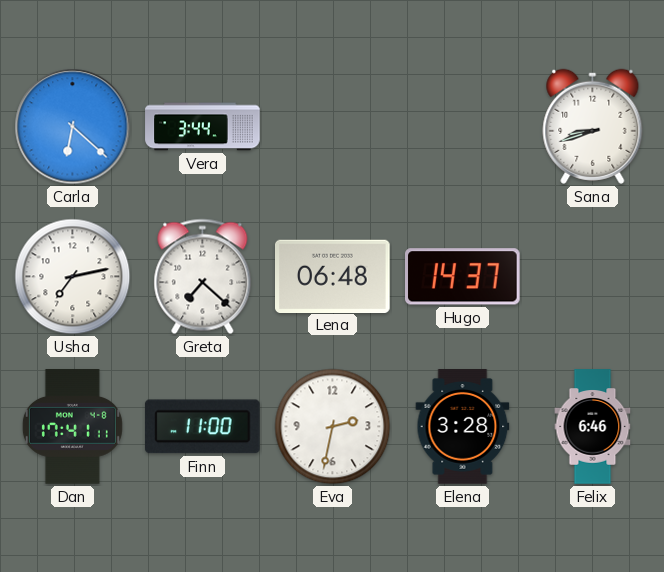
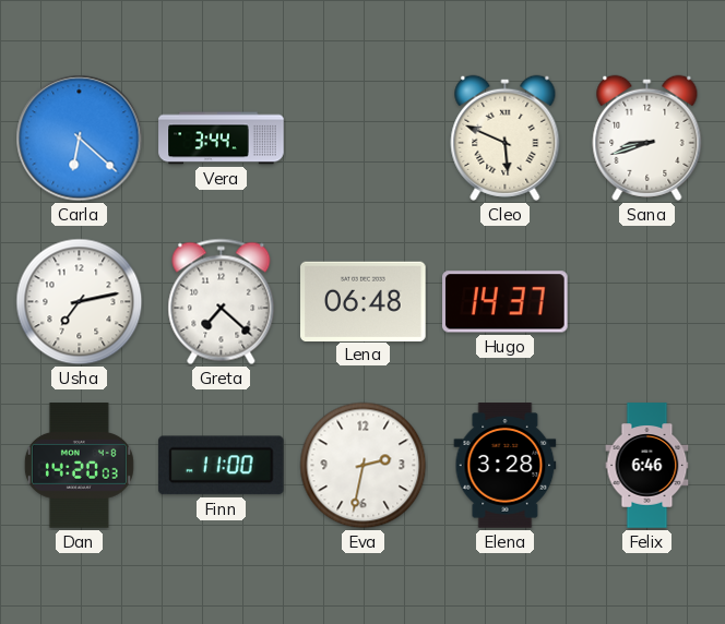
Cleo: none -> 5:49 (506, 137)
Dan: 17:41 -> 14:20 (79, 466)
